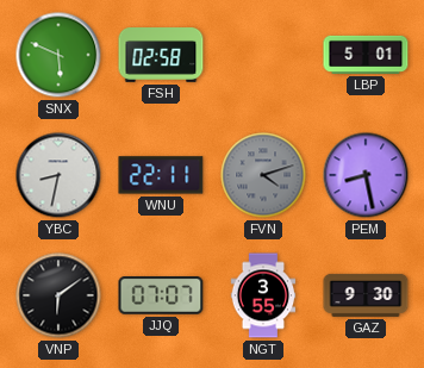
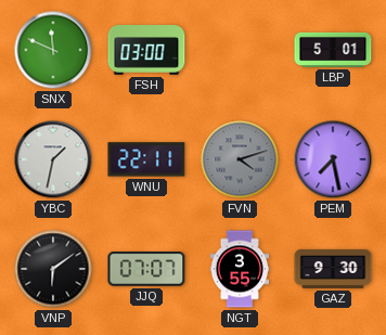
SNX: 5:49 -> 11:49 (53, 50)
FSH: 02:58 -> 03:00 (146, 51)
YBC: 8:32 -> 1:32 (53, 159)
PEM: 8:28 -> 7:28 (333, 159)
